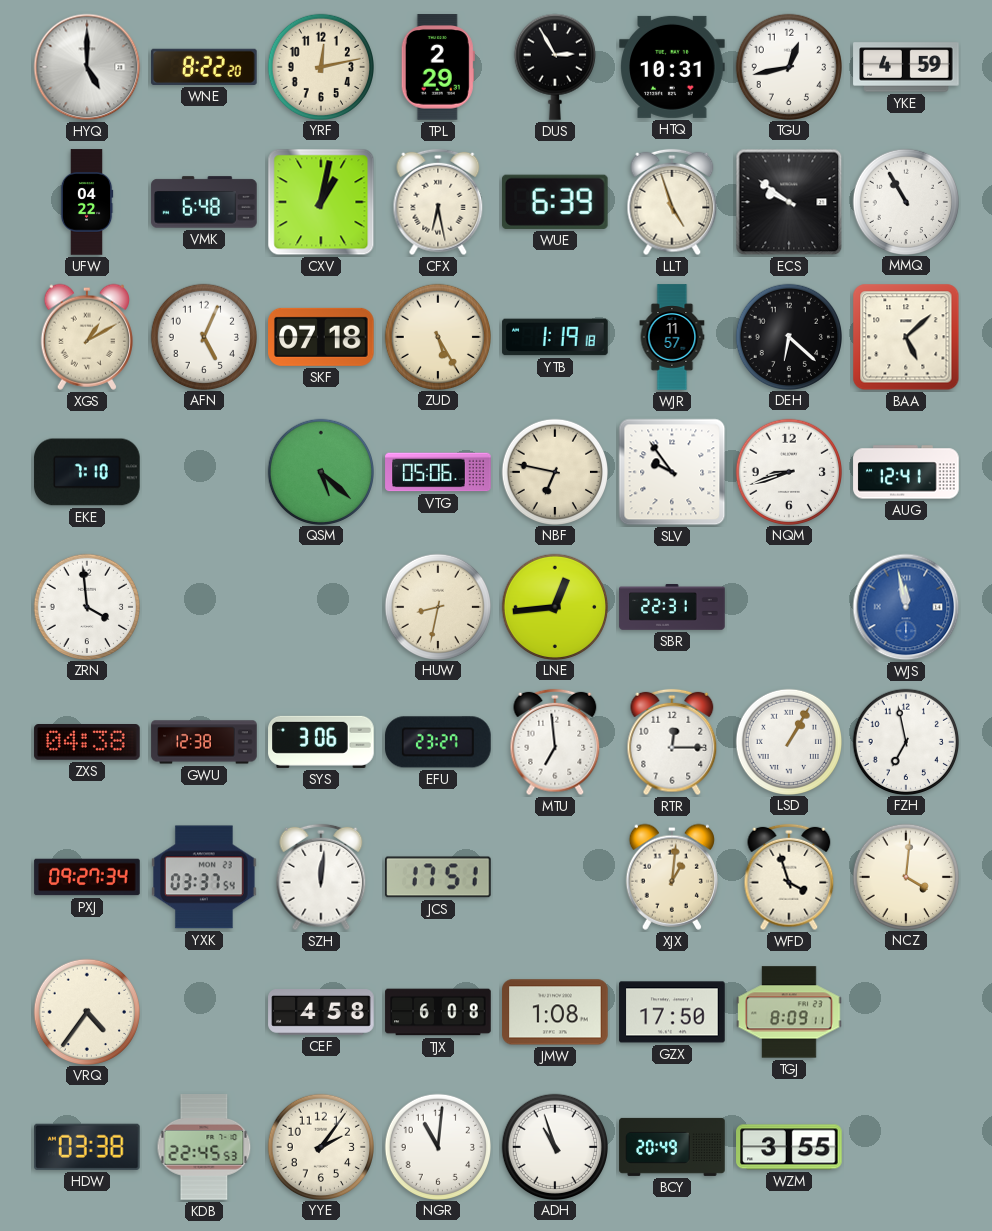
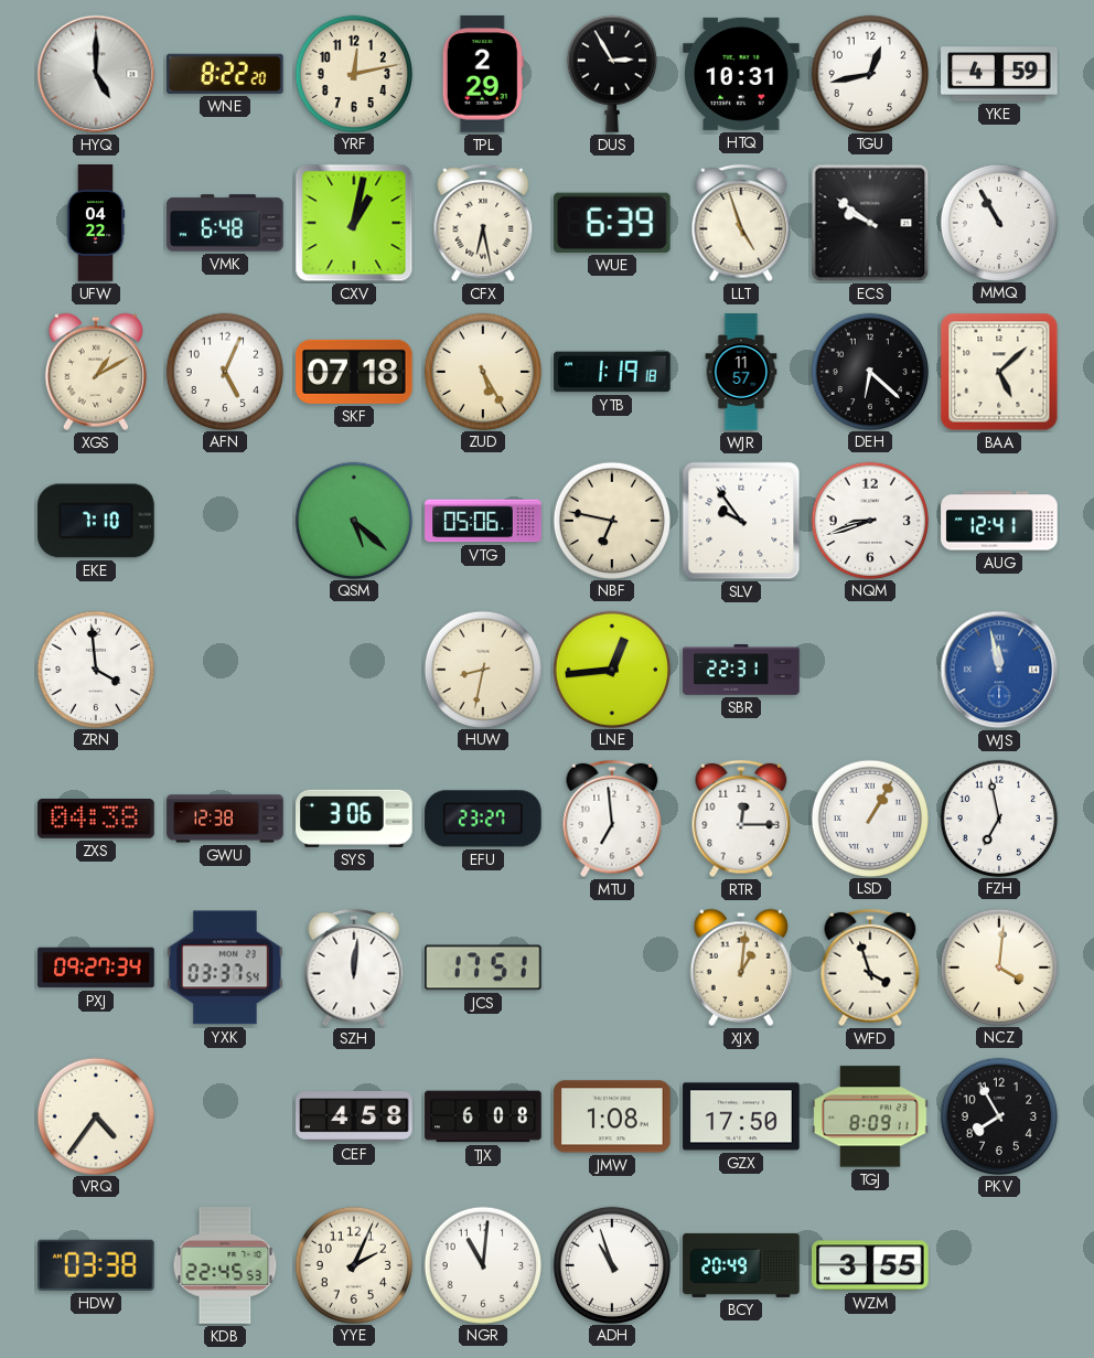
PKV: none -> 7:55 (998, 1115)
YYE: 2:06 -> 2:04 (353, 1264)
